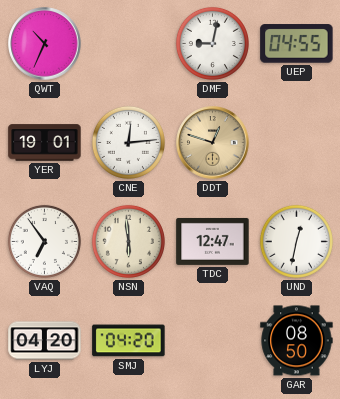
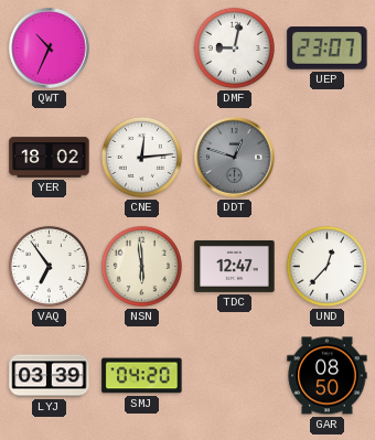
UEP: 04:55 -> 23:07 (328, 49)
YER: 19:01 -> 18:02 (50, 158)
DDT dial: champagne -> grey (235, 158)
UND: 12:32 -> 12:37 (326, 266)
LYJ: 04:20 -> 03:39 (50, 376)
